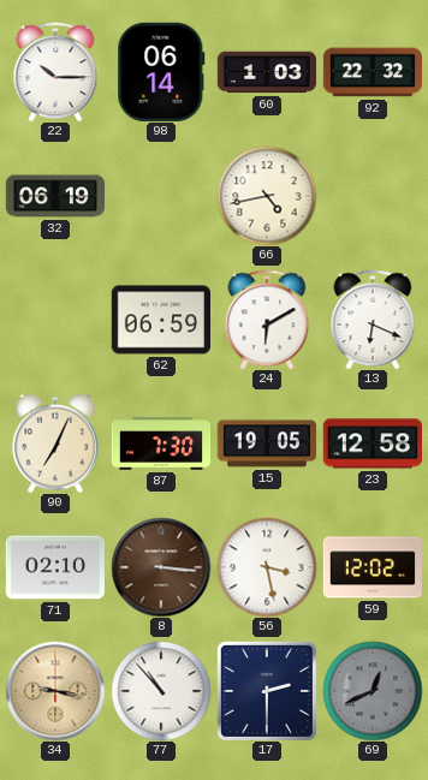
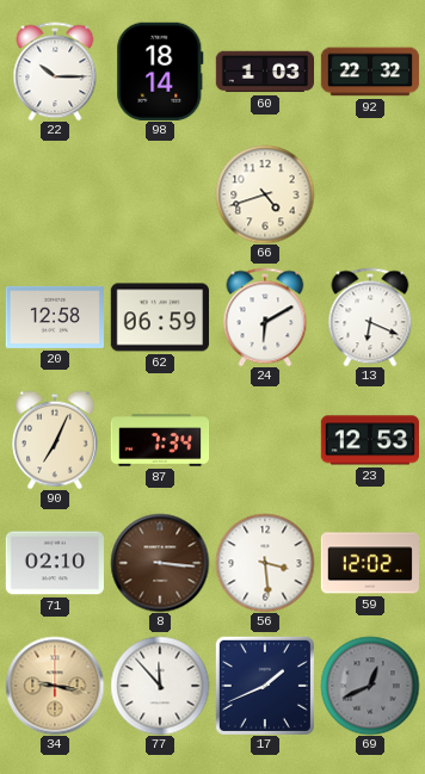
98: 06:14 -> 18:14 (160, 72)
32: 06:19 -> none (54, 196)
66: 4:43 -> 4:42 (265, 194)
20: none -> 12:58 (54, 317)
87: 7:30 -> 7:34 (160, 440)
15: 19:05 -> none (267, 443)
23: 12:58 -> 12:53 (369, 440)
56: 3:28 -> 3:29 (265, 563)
77: 10:53 -> 11:53 (160, 686)
17: 2:30 -> 1:41 (265, 686)
